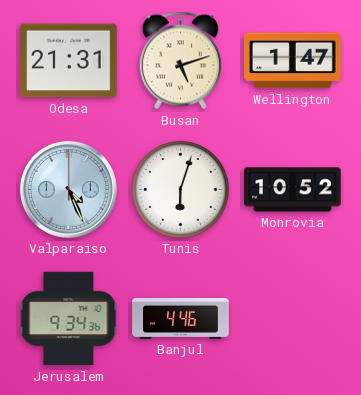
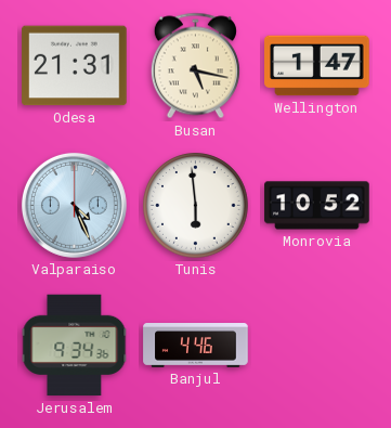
Busan: 5:12 -> 5:17 (195, 66)
Tunis: 6:03 -> 5:59 (196, 206)
